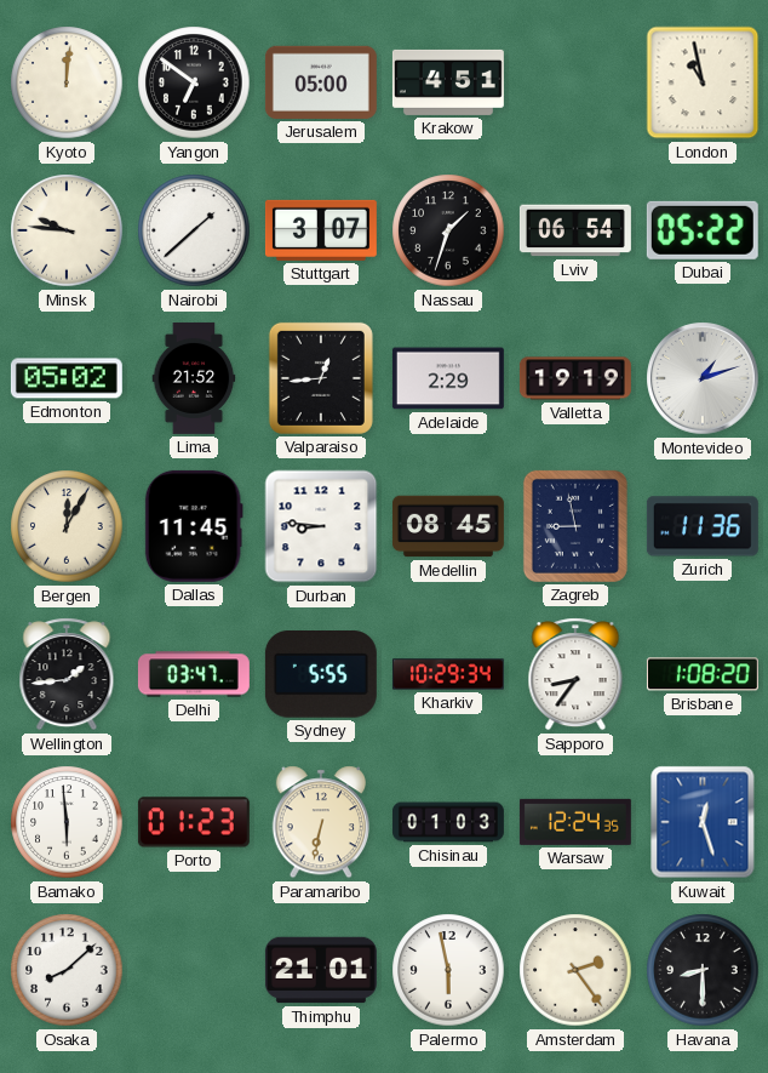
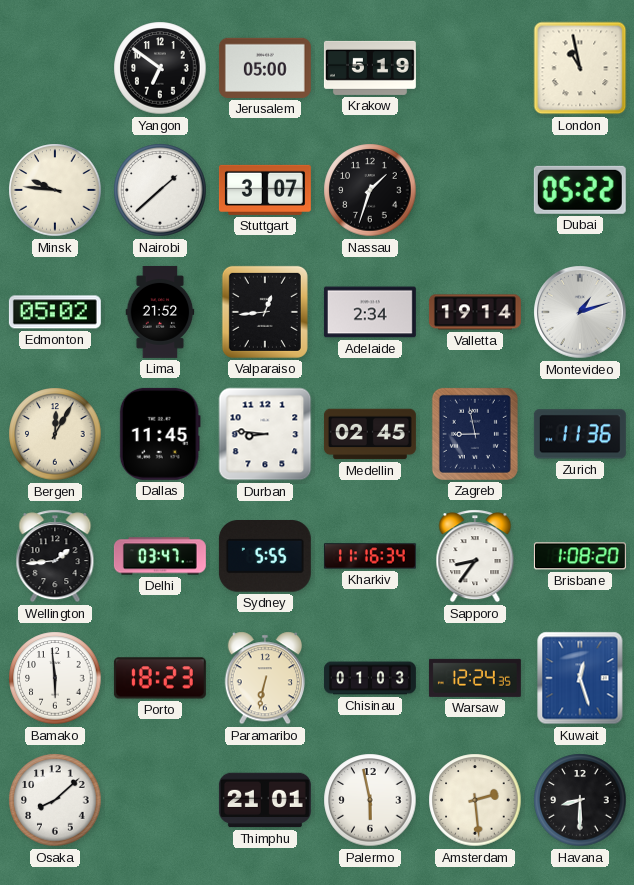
Kyoto: 12:01 -> none (67, 82)
Krakow: 4:51 -> 5:19 (370, 68)
Lviv: 06:54 -> none (575, 230)
Adelaide: 2:29 -> 2:34 (370, 312)
Valletta: 19:19 -> 19:14 (475, 312)
Medellin: 08:45 -> 02:45 (370, 434)
Kharkiv: 10:29 -> 11:16 (370, 556)
Porto: 01:23 -> 18:23 (160, 678)
Amsterdam: 2:24 -> 2:29 (475, 800)
